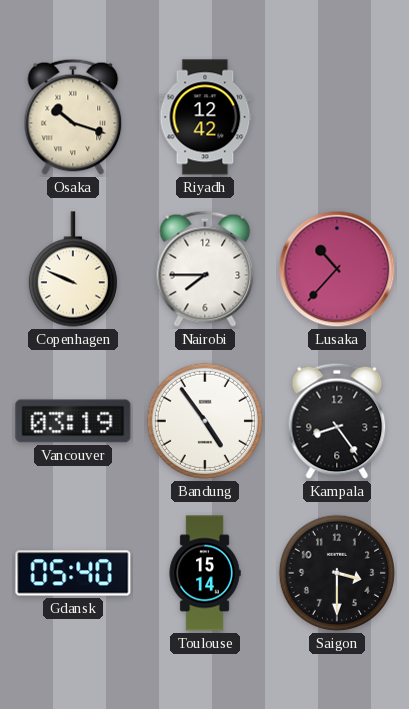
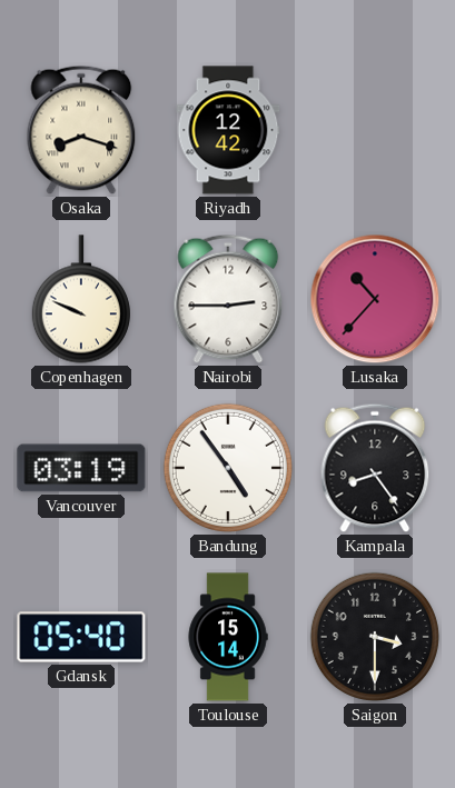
Osaka: 10:18 -> 8:18 (81, 130)
Nairobi: 7:45 -> 2:45 (228, 299)
